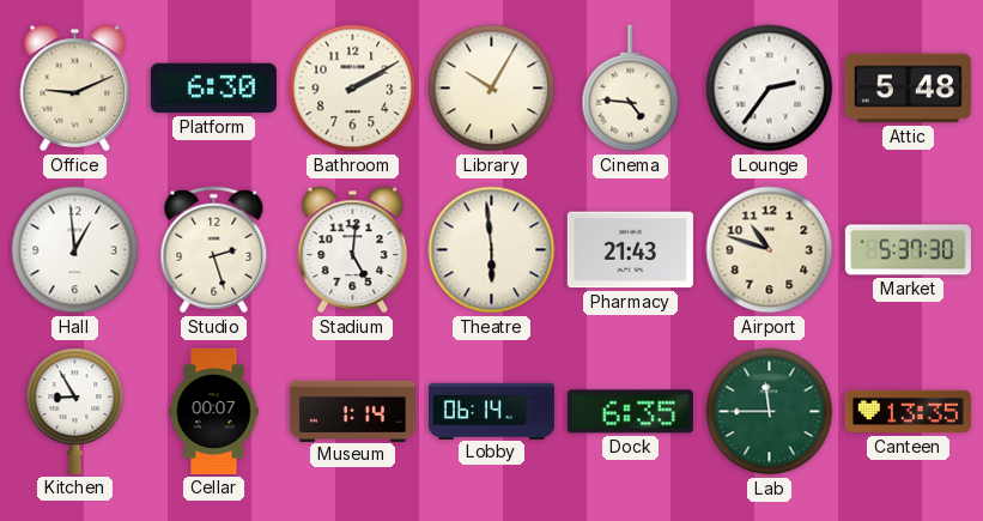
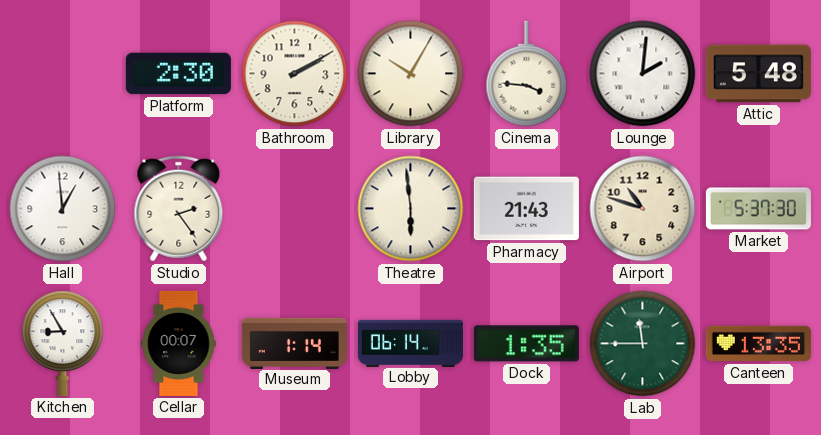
Office: 9:11 -> none (75, 89)
Platform: 6:30 -> 2:30 (178, 74)
Cinema: 4:46 -> 3:46 (527, 74)
Lounge: 2:36 -> 2:01 (643, 74)
Studio: 2:27 -> 2:24 (179, 209)
Stadium: 5:01 -> none (353, 250)
Dock: 6:35 -> 1:35 (526, 344)
